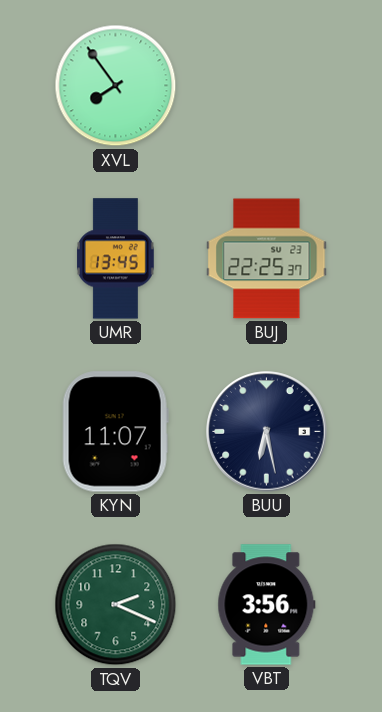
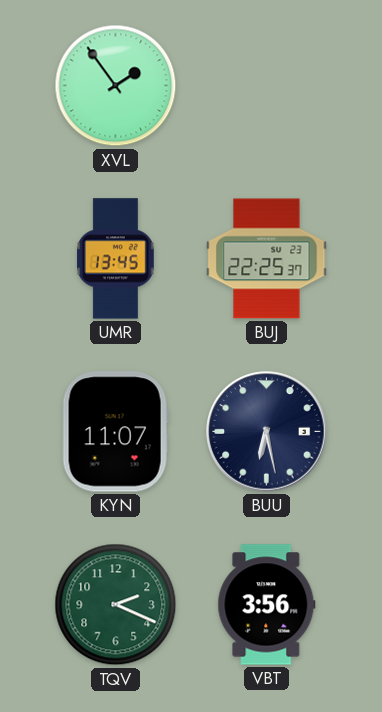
XVL: 7:54 -> 1:54 (116, 86)
